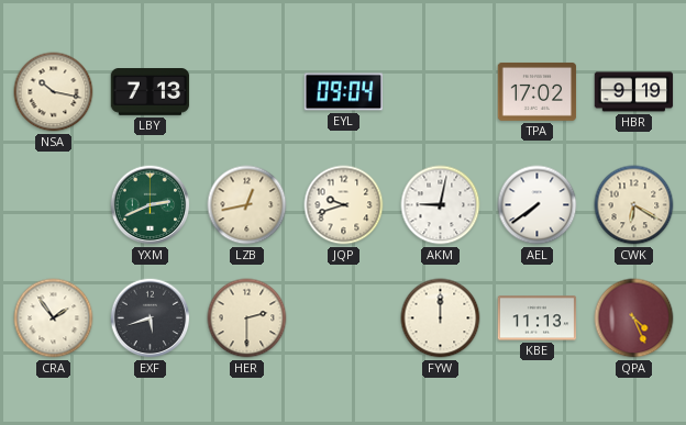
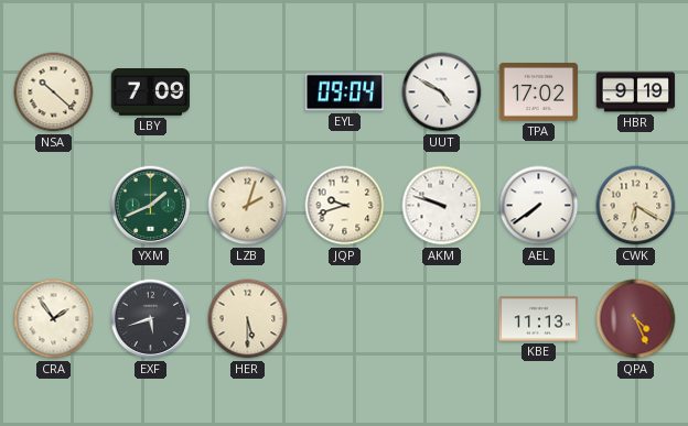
NSA: 10:17 -> 10:22 (54, 92)
LBY: 7:13 -> 7:09 (151, 92)
UUT: none -> 4:50 (442, 92)
YXM: 2:41 -> 1:41 (151, 206)
LZB: 12:43 -> 2:03 (248, 206)
AKM: 9:02 -> 9:48 (442, 206)
HER: 2:30 -> 5:30 (248, 319)
FYW: 12:00 -> none (441, 318)
